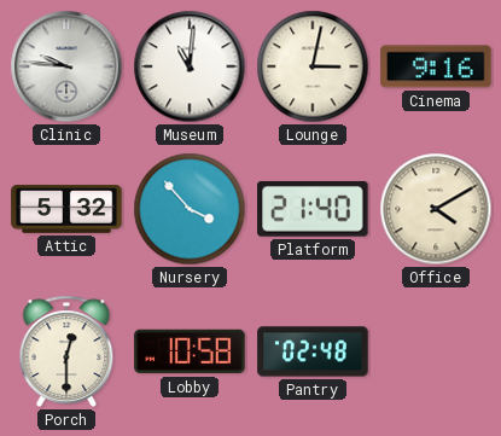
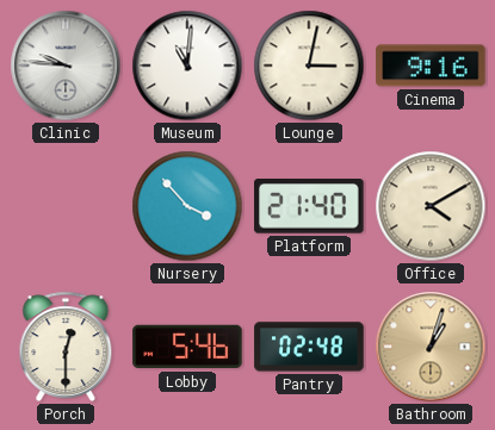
Attic: 5:32 -> none (66, 209)
Lobby: 10:58 -> 5:46 (187, 347)
Bathroom: none -> 1:03 (431, 347)
